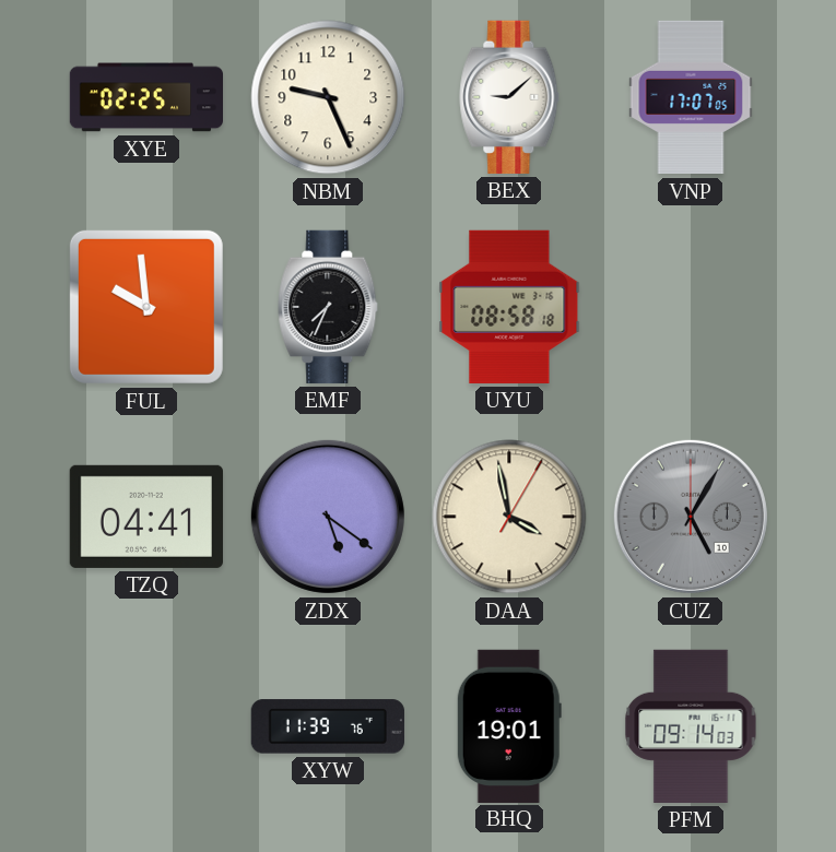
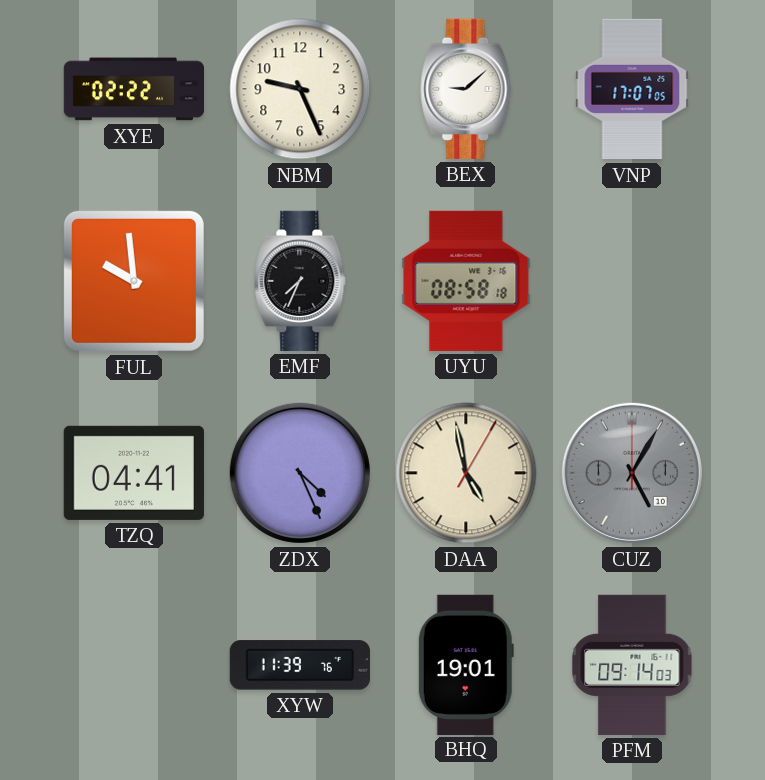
XYE: 02:25 -> 02:22 (133, 89)
ZDX: 5:21 -> 4:26 (300, 473)
DAA: 3:58 -> 4:58 (466, 473)
